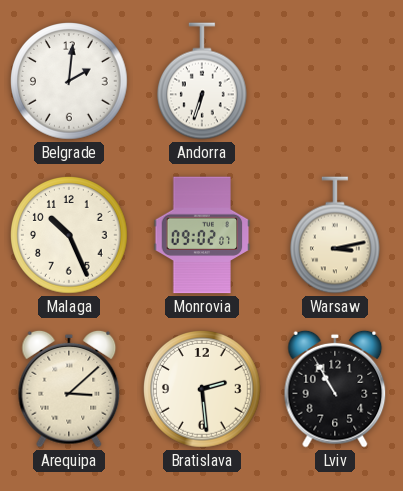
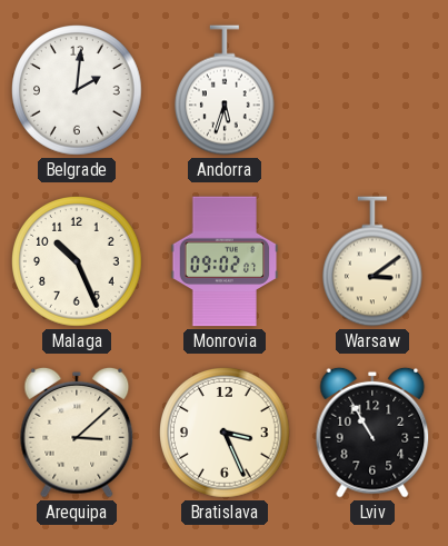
Andorra: 6:33 -> 5:33 (225, 90)
Warsaw: 3:13 -> 3:09 (372, 261)
Bratislava: 2:29 -> 3:26 (226, 434)
